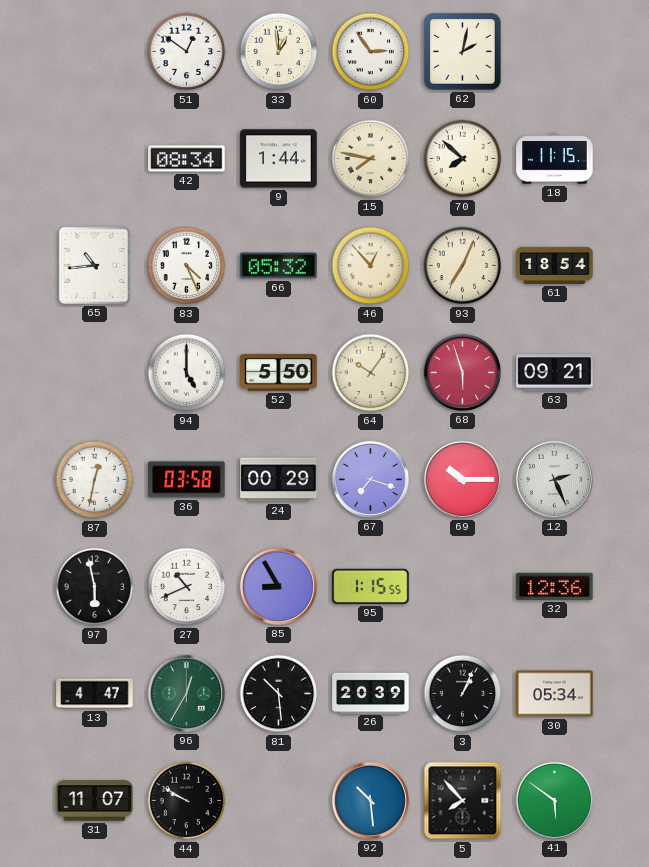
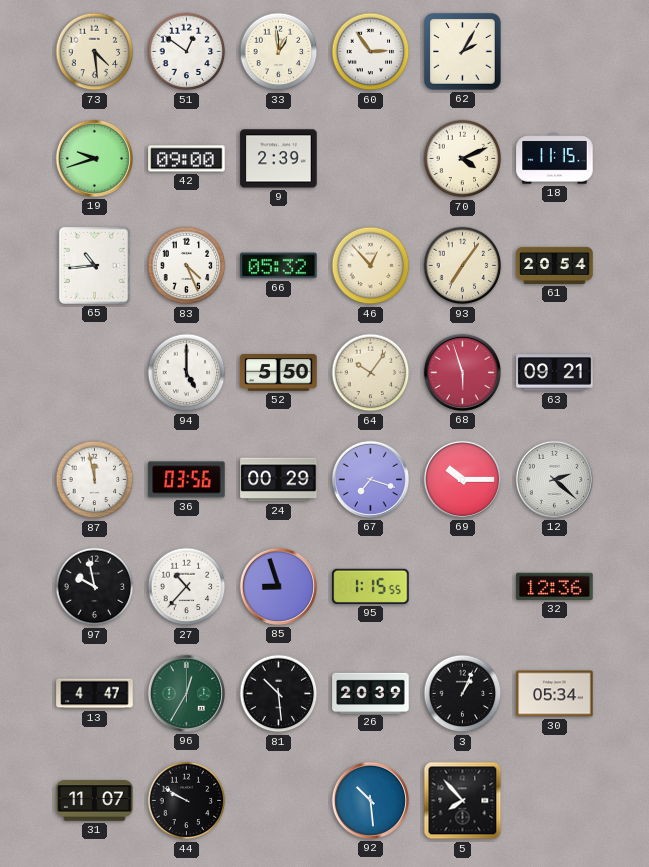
73: none -> 4:29 (95, 52)
62: 2:02 -> 2:05 (463, 52)
19: none -> 9:42 (94, 158)
42: 08:34 -> 09:00 (187, 159)
9: 1:44 -> 2:39 (279, 159)
15: 7:47 -> none (371, 159)
70: 7:52 -> 4:11 (463, 159)
93: 7:04 -> 7:06 (463, 266)
61: 18:54 -> 20:54 (555, 265)
87: 12:32 -> 11:58 (95, 480)
36: 03:58 -> 03:56 (187, 480)
12: 2:26 -> 2:22 (554, 479)
97: 5:58 -> 9:58 (95, 587)
27: 10:41 -> 10:37 (187, 587)
85: 8:55 -> 8:57 (278, 586)
41: 5:51 -> none (554, 800)
